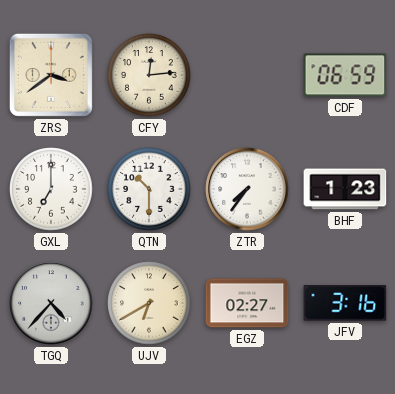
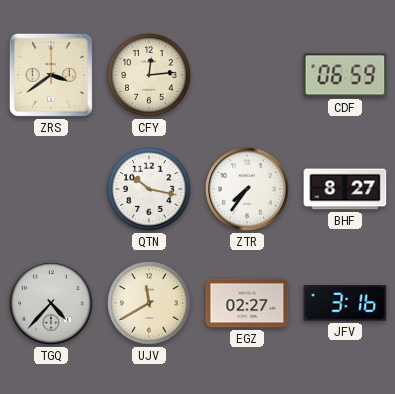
GXL: 7:00 -> none (51, 189)
QTN: 10:30 -> 10:17 (149, 189)
BHF: 1:23 -> 8:27 (345, 189)
UJV: 6:40 -> 11:40 (149, 303)
